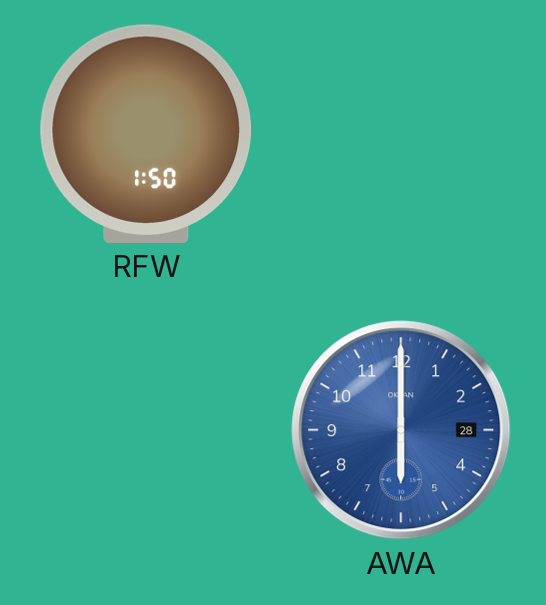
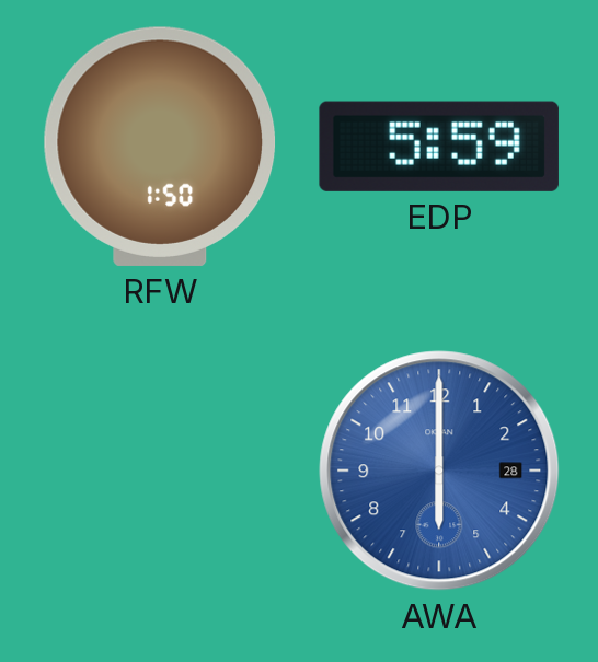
EDP: none -> 5:59 (439, 147)
